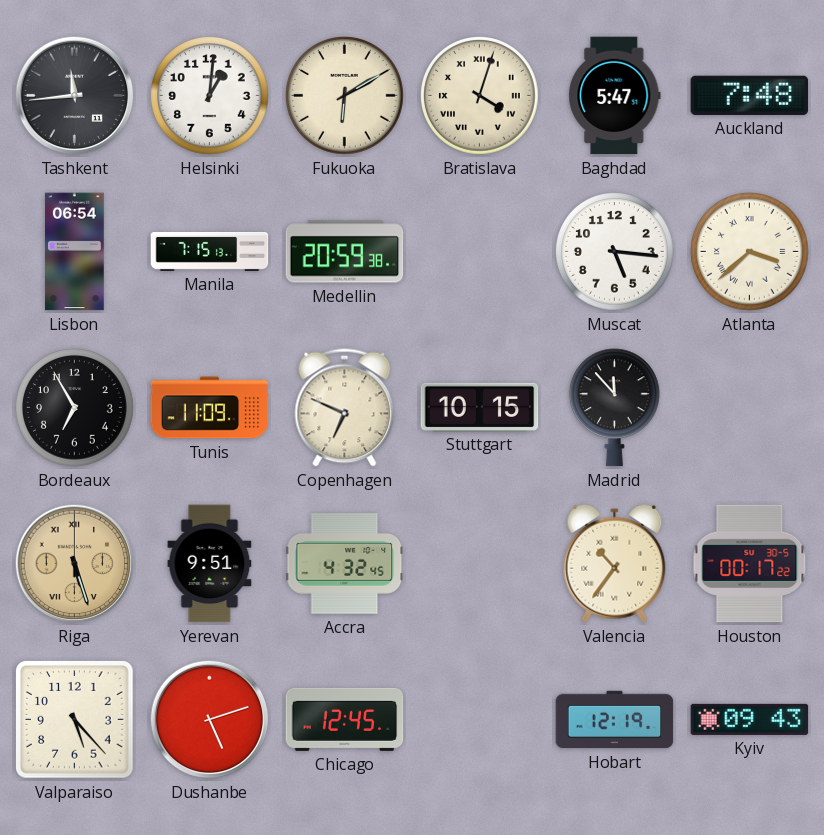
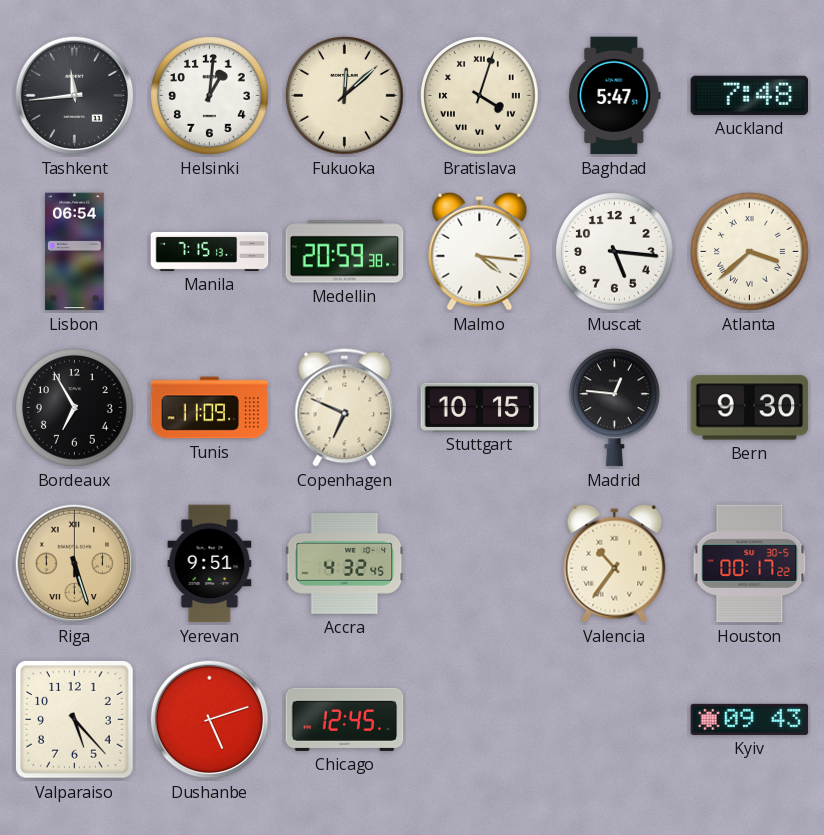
Fukuoka: 6:10 -> 12:08 (345, 96)
Malmo: none -> 4:16 (480, 251)
Madrid: 11:53 -> 12:46 (614, 408)
Bern: none -> 9:30 (750, 408)
Hobart: 12:19 -> none (615, 720)
